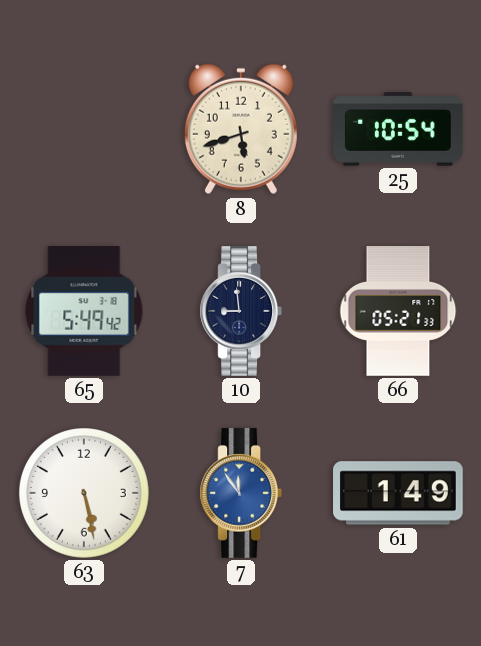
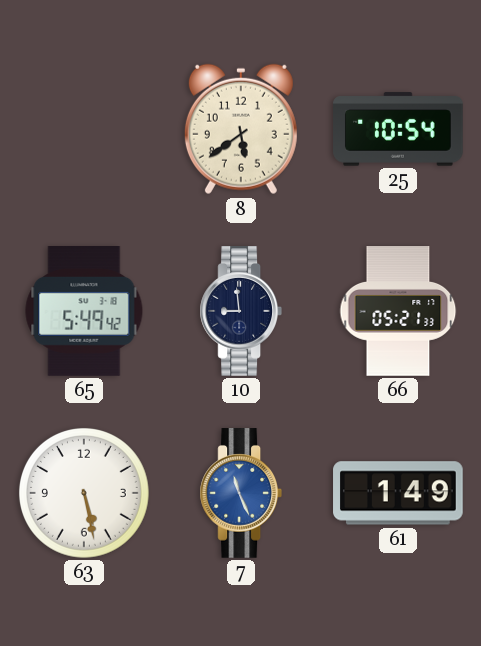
8: 5:42 -> 5:39 (241, 129)
7: 11:54 -> 11:26 (240, 493)
